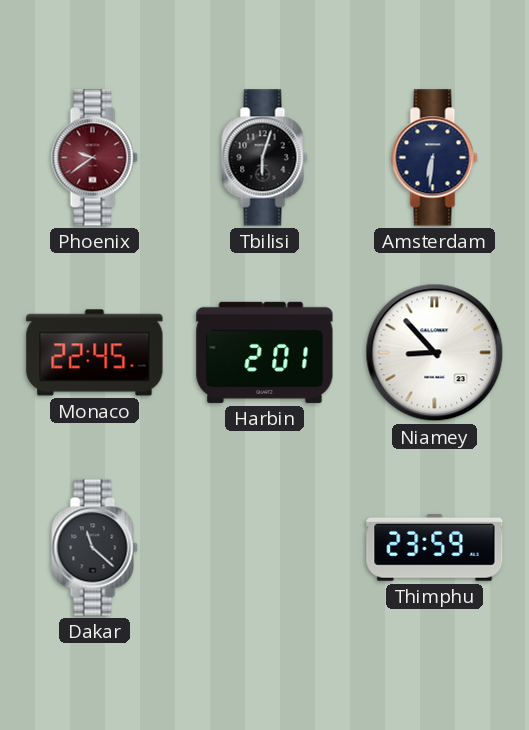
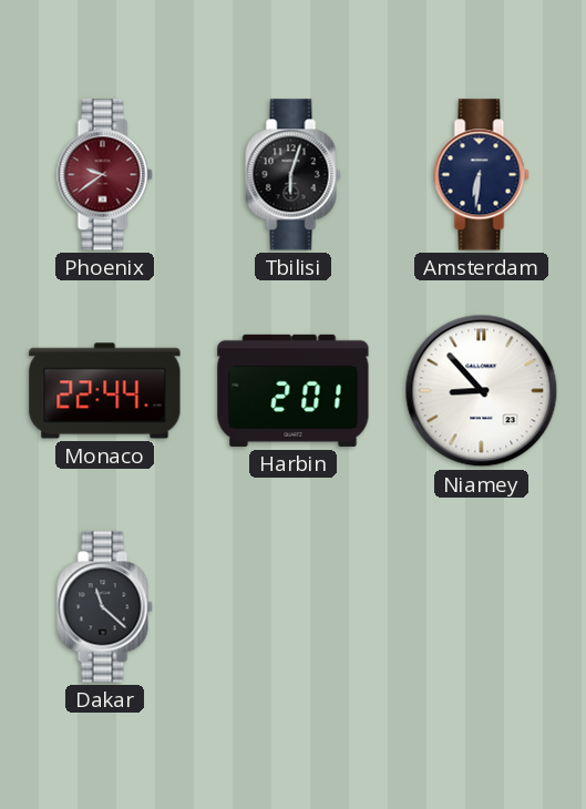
Monaco: 22:45 -> 22:44 (105, 391)
Thimphu: 23:59 -> none (435, 547)
